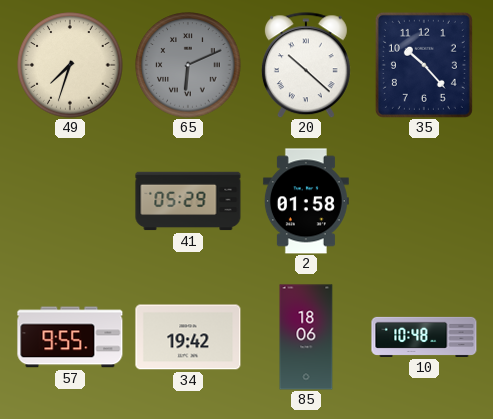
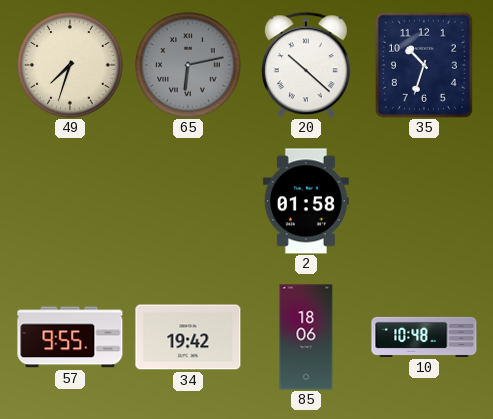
65: 6:11 -> 6:13 (188, 65)
35: 10:23 -> 10:33 (424, 65)
41: 05:29 -> none (188, 201)
